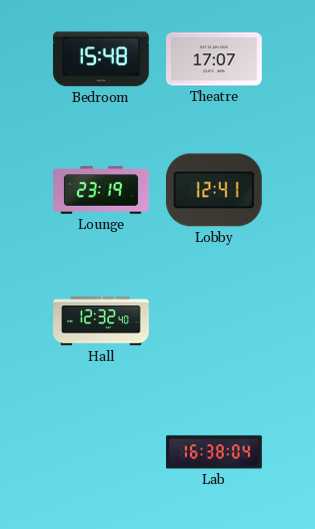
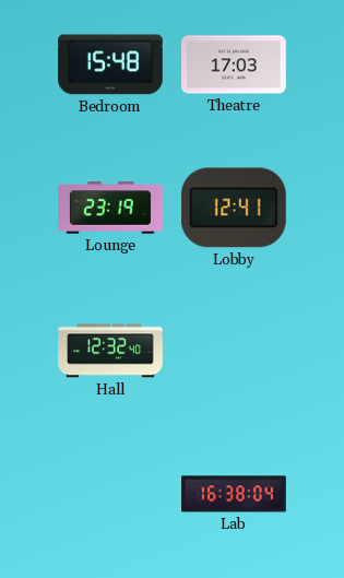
Theatre: 17:07 -> 17:03 (235, 64)
